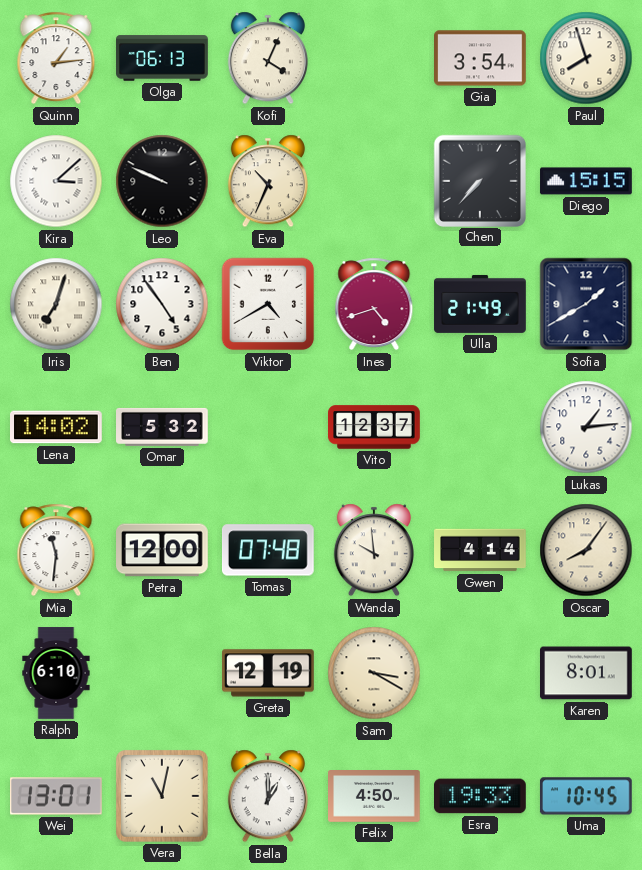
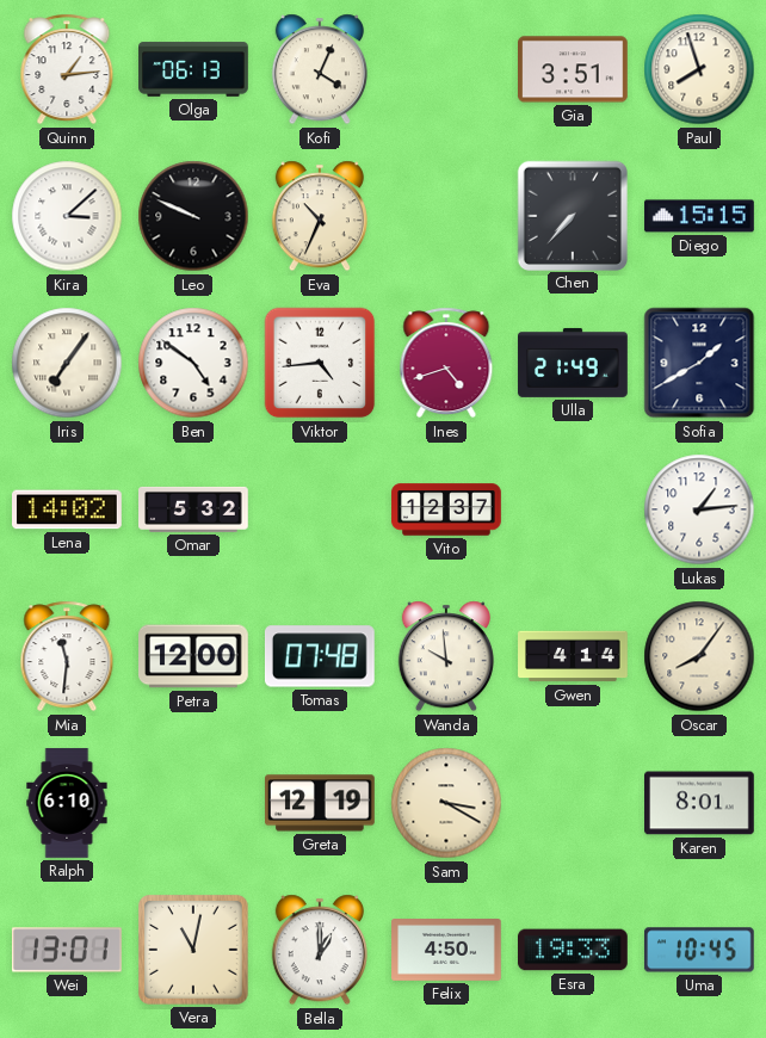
Gia: 3:54 -> 3:51 (574, 69)
Iris: 7:03 -> 7:06 (67, 363)
Ben: 4:54 -> 4:51 (193, 363)
Viktor: 4:40 -> 4:44 (320, 363)
